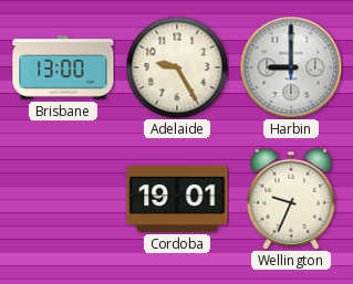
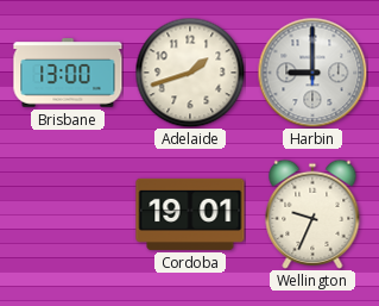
Adelaide: 9:25 -> 1:42 (190, 73)
